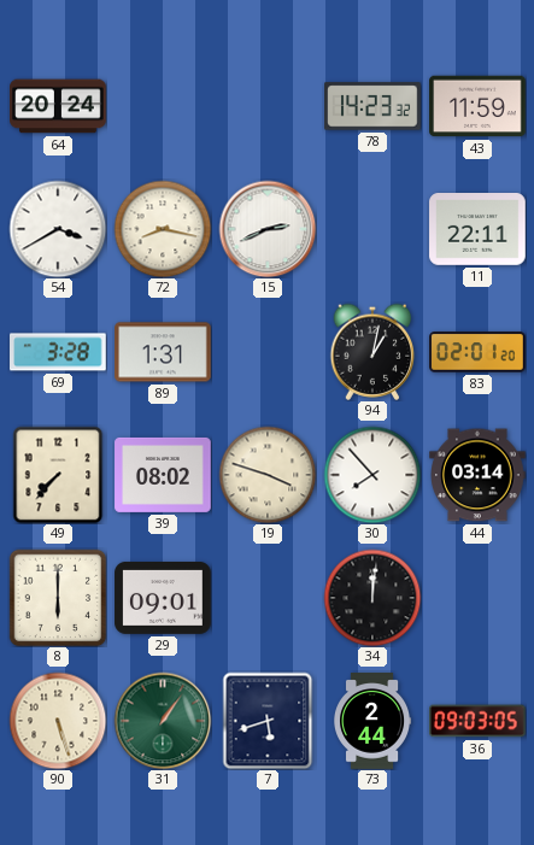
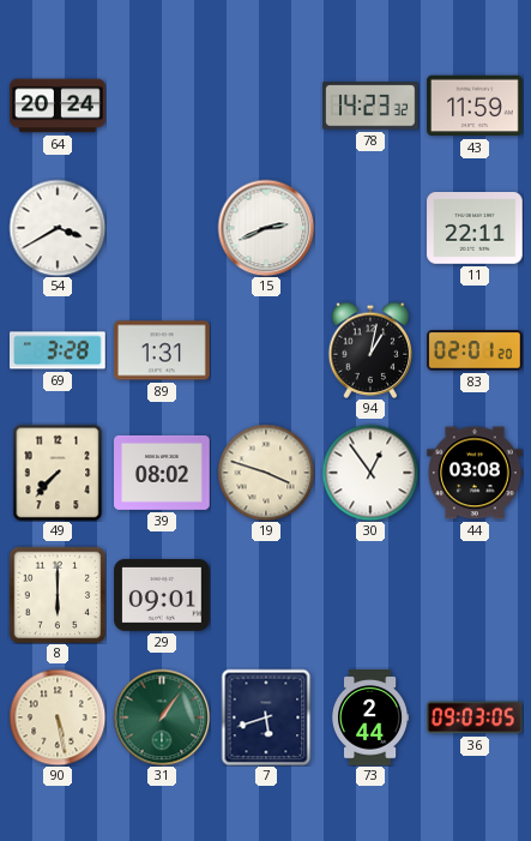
72: 8:17 -> none (163, 229)
30: 7:53 -> 12:54 (370, 473)
44: 03:14 -> 03:08 (475, 473)
34: 12:01 -> none (372, 598)
90: 5:27 -> 5:28 (58, 717)
